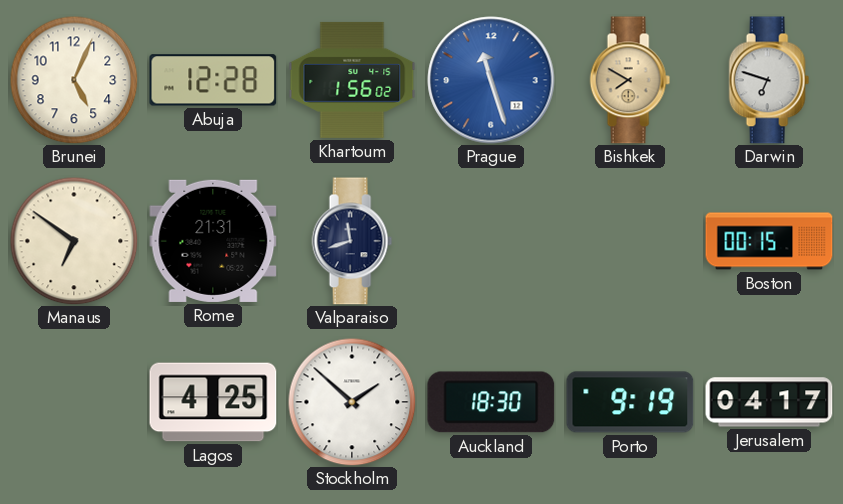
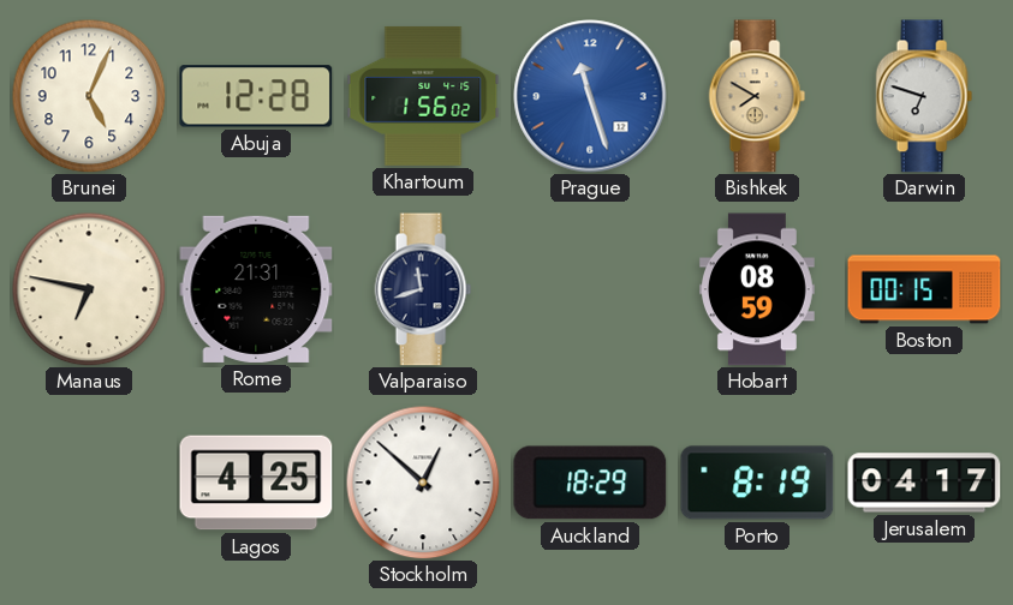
Manaus: 6:51 -> 6:47 (89, 289)
Hobart: none -> 08:59 (757, 289)
Stockholm: 1:52 -> 12:52 (423, 483)
Auckland: 18:30 -> 18:29 (590, 483)
Porto: 9:19 -> 8:19 (757, 483)
